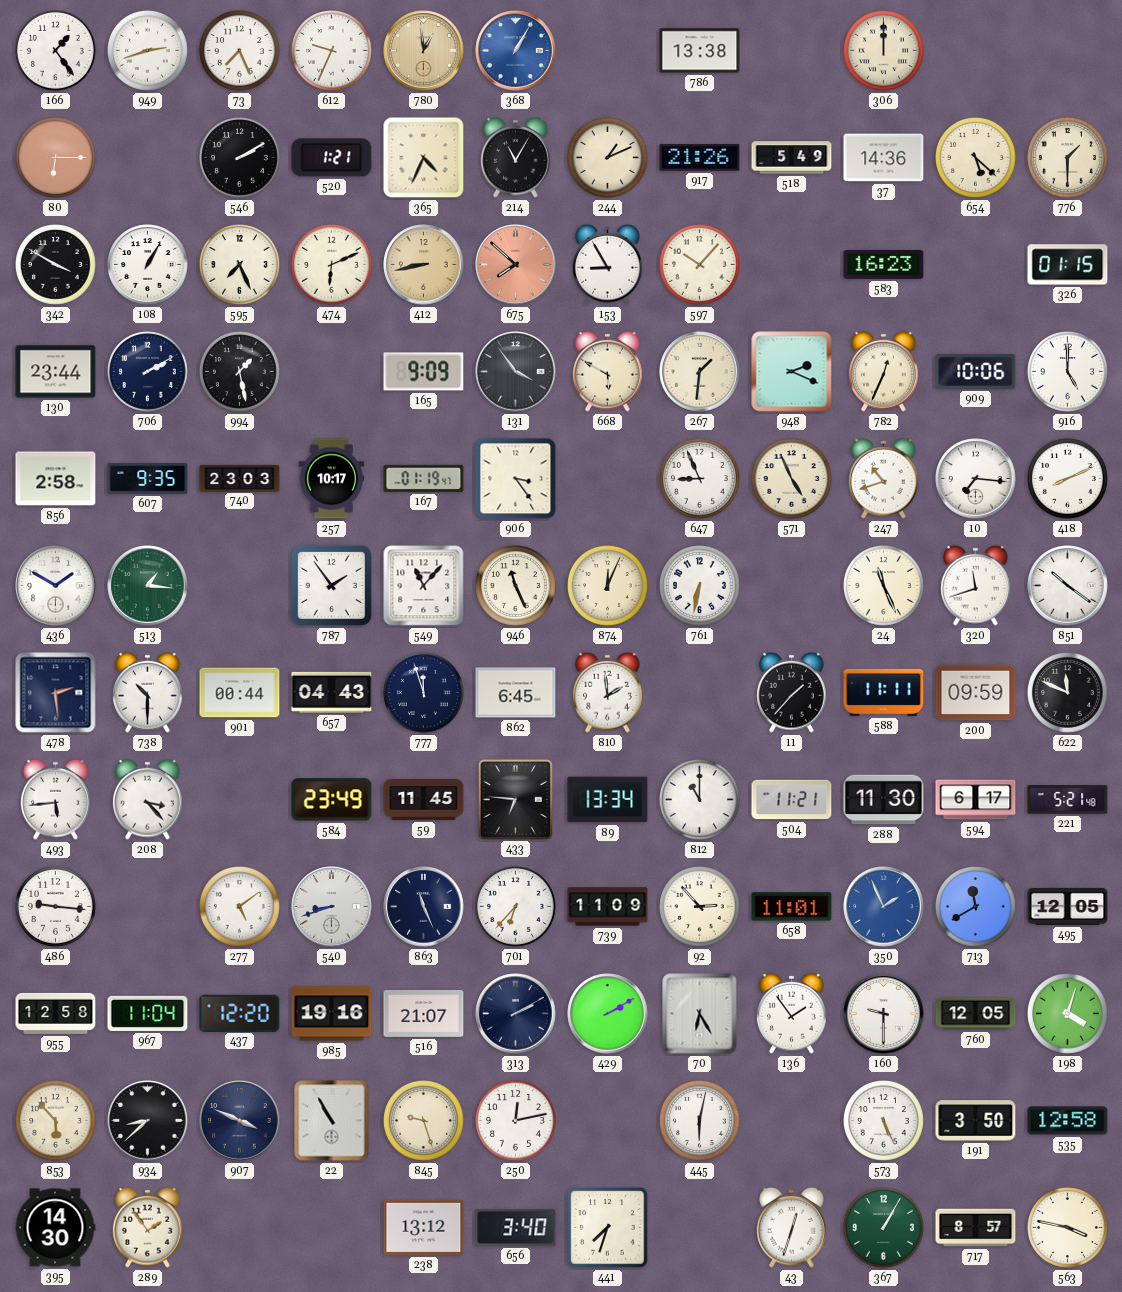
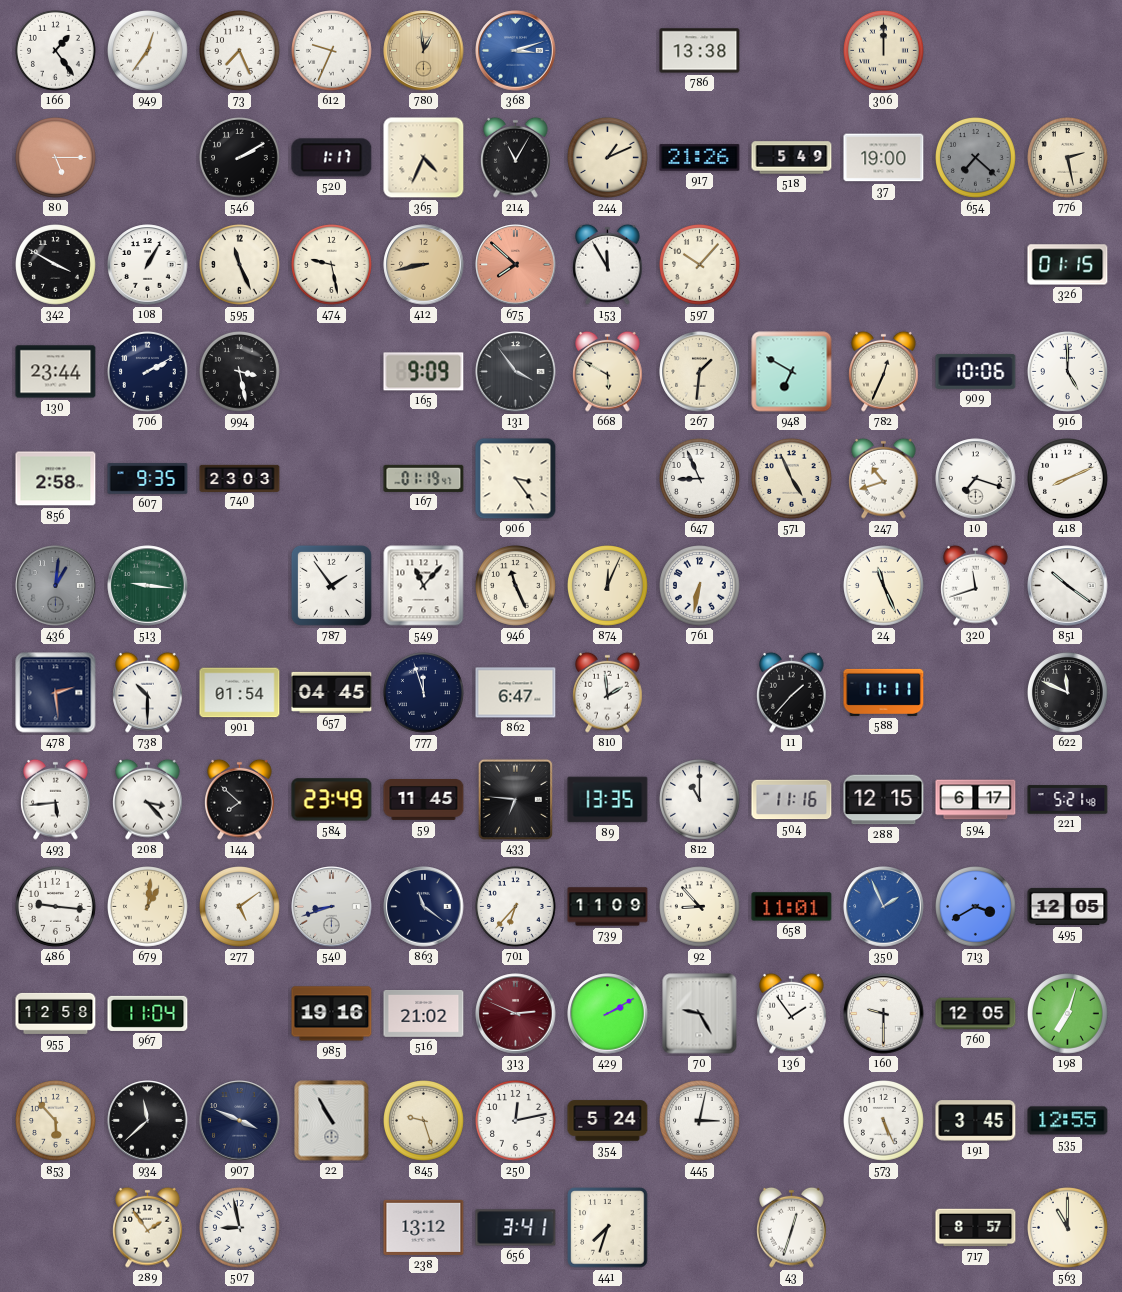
949: 2:42 -> 12:36 (148, 51)
368: 1:05 -> 3:12 (516, 51)
80: 6:15 -> 5:15 (56, 158)
520: 1:21 -> 1:17 (332, 158)
37: 14:36 -> 19:00 (884, 158)
654: 5:22 -> 7:22 (976, 158)
654 dial: cream -> grey (976, 158)
776: 1:30 -> 2:28 (1068, 158)
595: 7:26 -> 11:26 (240, 265)
474: 6:11 -> 9:28 (332, 265)
153: 8:55 -> 11:55 (608, 264)
583: 16:23 -> none (884, 264)
994: 1:28 -> 3:28 (240, 372)
948: 2:19 -> 6:50 (792, 372)
257: 10:17 -> none (332, 479)
10: 7:16 -> 7:18 (976, 479)
436: 1:50 -> 1:01 (56, 586)
436 dial: white -> grey (56, 586)
513: 1:16 -> 9:16 (148, 586)
901: 00:44 -> 01:54 (240, 693)
657: 04:43 -> 04:45 (332, 692)
862: 6:45 -> 6:47 (516, 693)
200: 09:59 -> none (976, 693)
144: none -> 7:52 (240, 799)
89: 13:34 -> 13:35 (608, 800)
504: 11:21 -> 11:16 (792, 800)
288: 11:30 -> 12:15 (884, 800)
679: none -> 1:01 (148, 907)
863: 11:26 -> 11:21 (424, 907)
92: 2:53 -> 8:53 (700, 907)
713: 11:40 -> 3:40 (976, 907)
437: 12:20 -> none (240, 1013)
516: 21:07 -> 21:02 (424, 1014)
313: 2:10 -> 2:49 (516, 1014)
313 dial: navy -> burgundy (516, 1014)
70: 6:25 -> 9:25 (700, 1014)
198: 4:03 -> 7:03 (1068, 1014)
934: 8:38 -> 11:38 (148, 1121)
354: none -> 5:24 (608, 1121)
445: 6:02 -> 3:02 (700, 1121)
191: 3:50 -> 3:45 (976, 1121)
535: 12:58 -> 12:55 (1068, 1121)
395: 14:30 -> none (55, 1228)
507: none -> 8:58 (240, 1228)
656: 3:40 -> 3:41 (516, 1228)
367: 1:05 -> none (884, 1228)
563: 3:47 -> 11:00 (1068, 1228)
